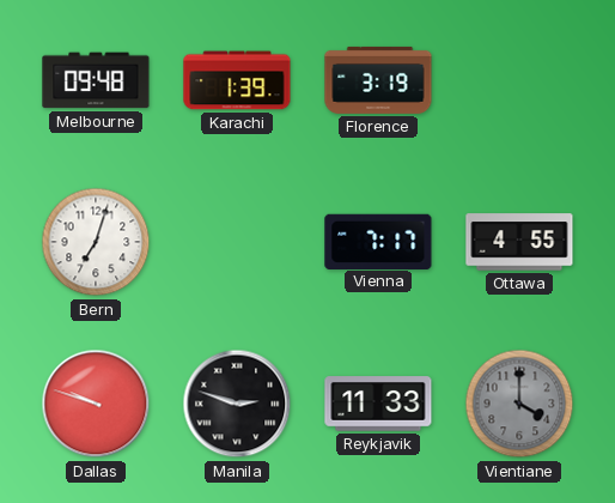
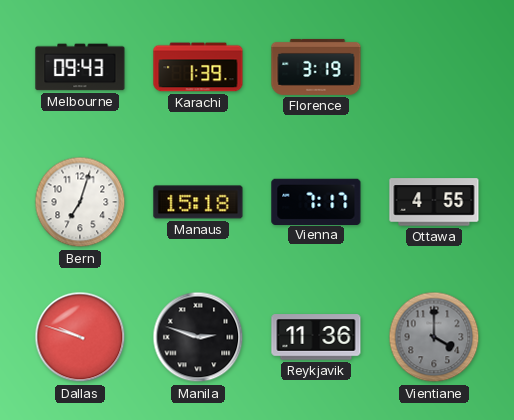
Melbourne: 09:48 -> 09:43 (80, 67)
Manaus: none -> 15:18 (198, 202)
Reykjavik: 11:33 -> 11:36 (316, 337)
